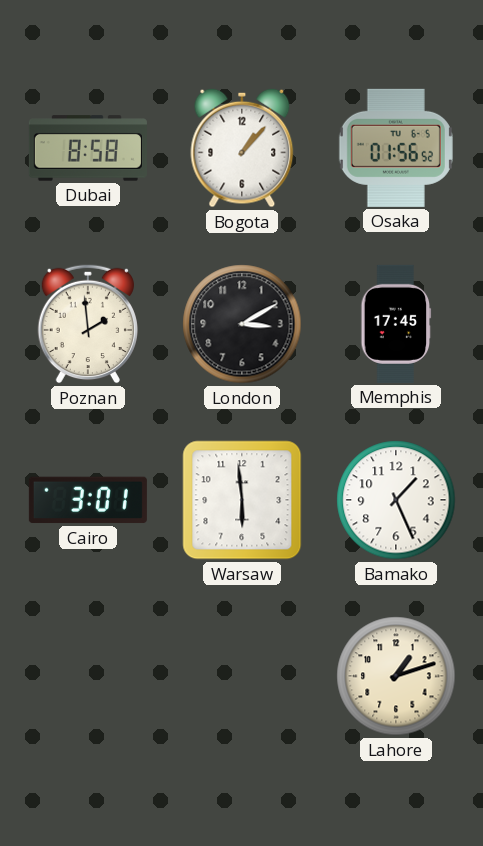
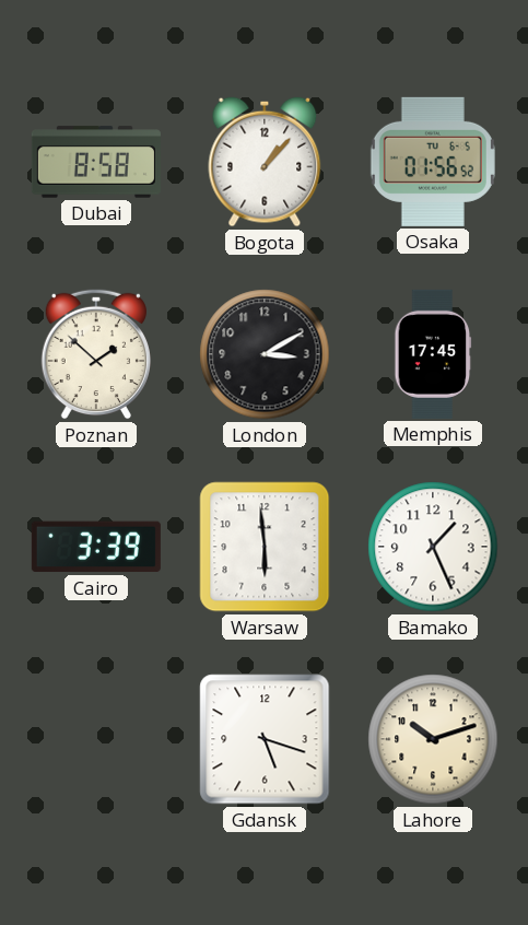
Poznan: 1:59 -> 1:52 (96, 354)
Cairo: 3:01 -> 3:39 (96, 547)
Gdansk: none -> 5:18 (265, 739)
Lahore: 1:12 -> 10:12 (433, 739)
